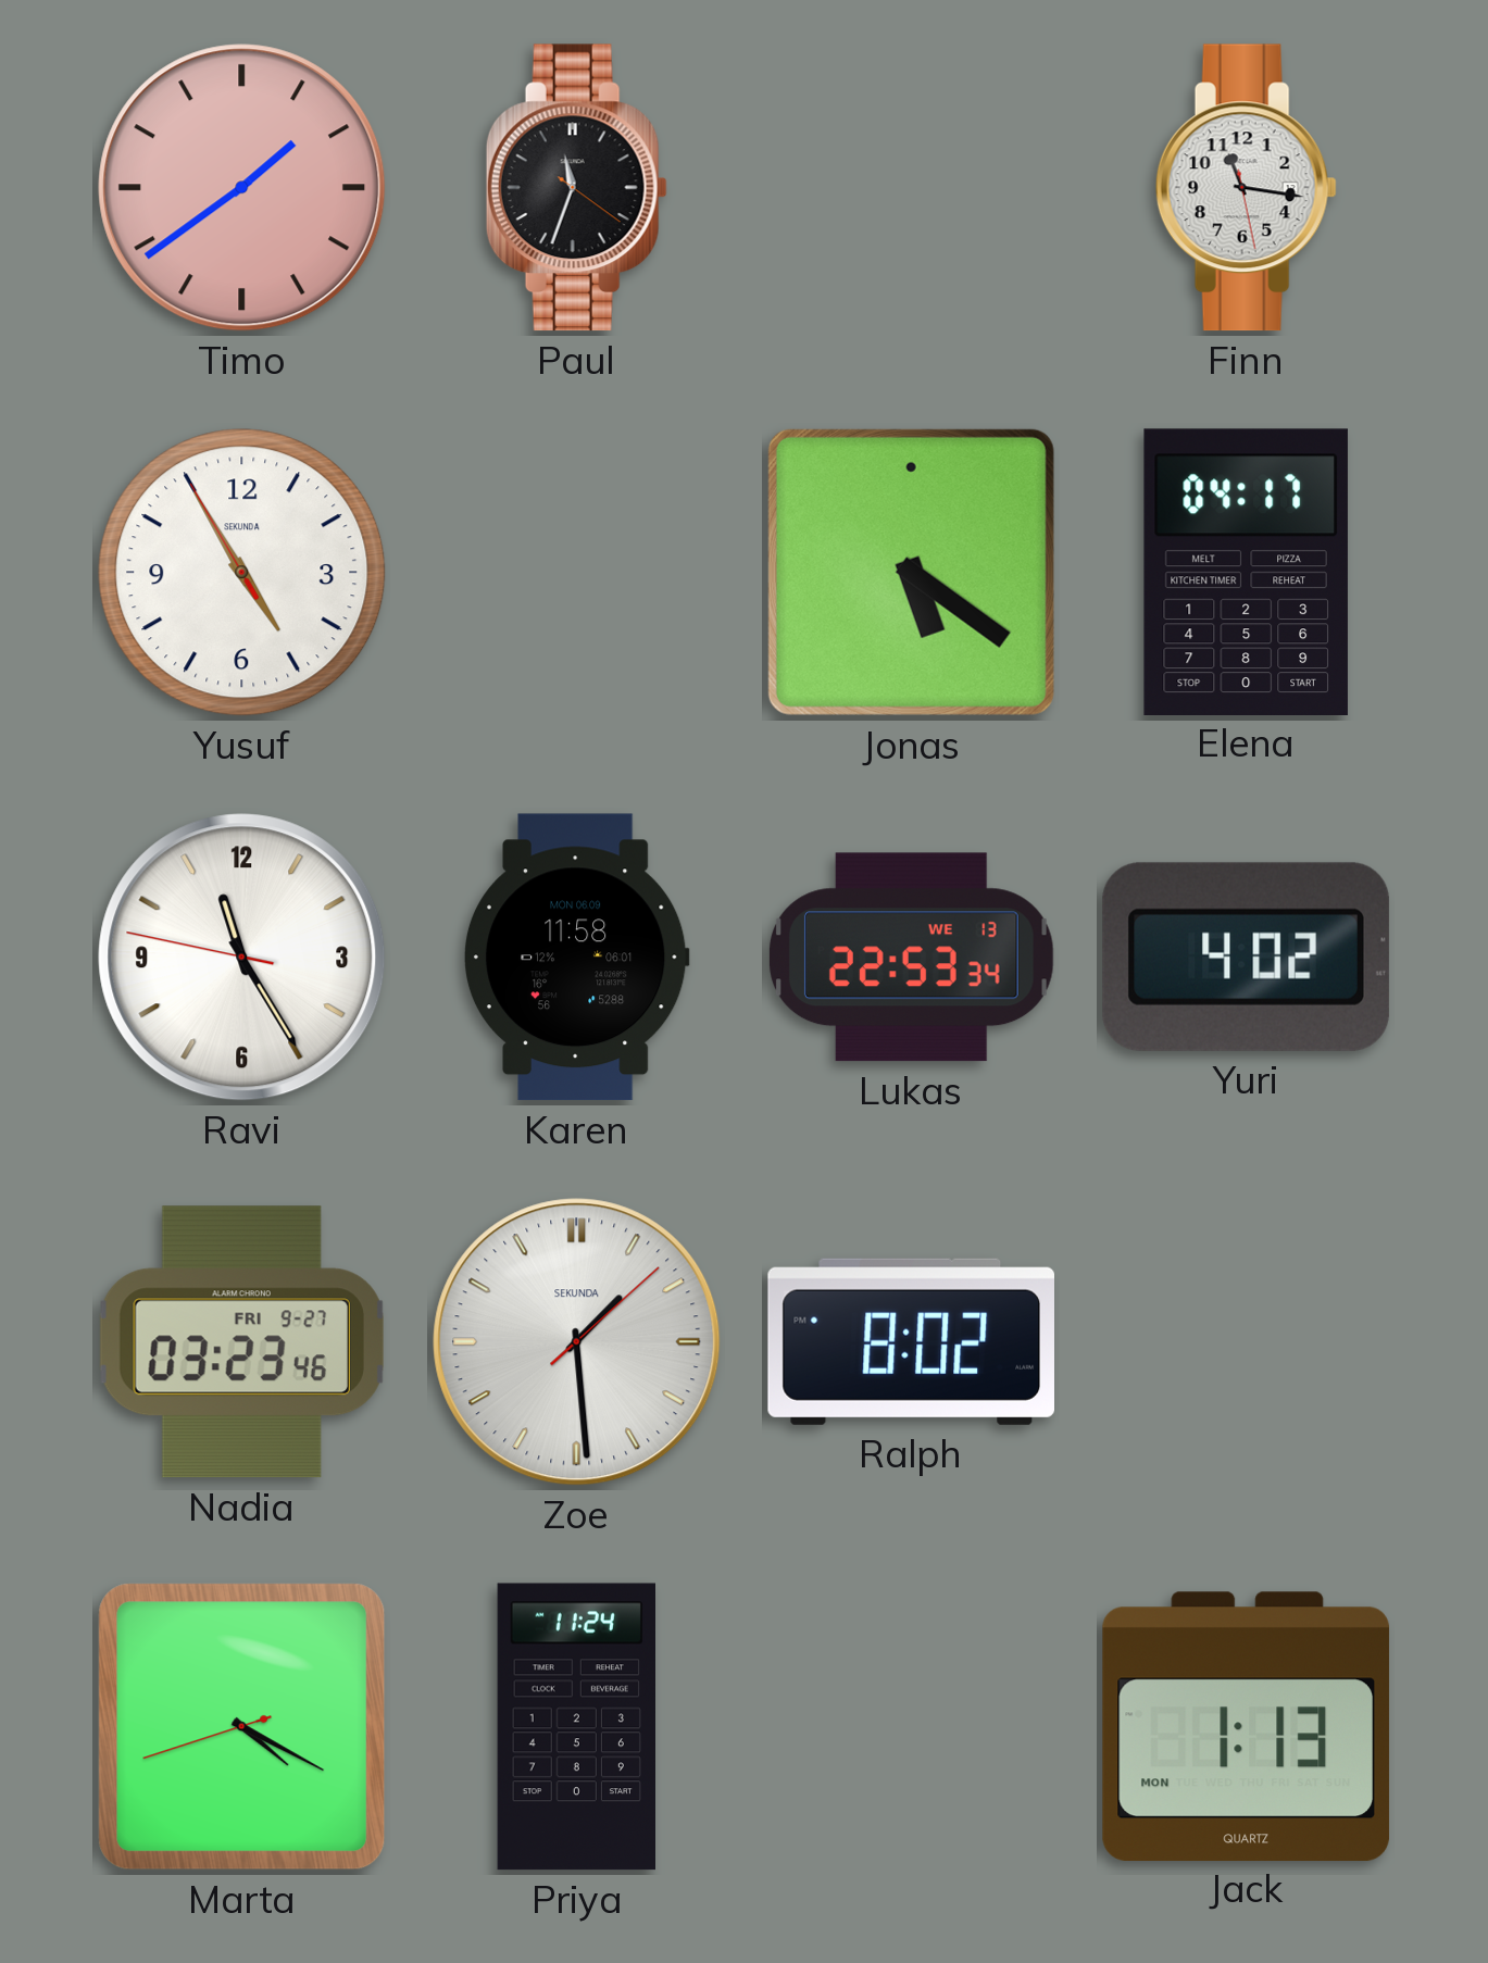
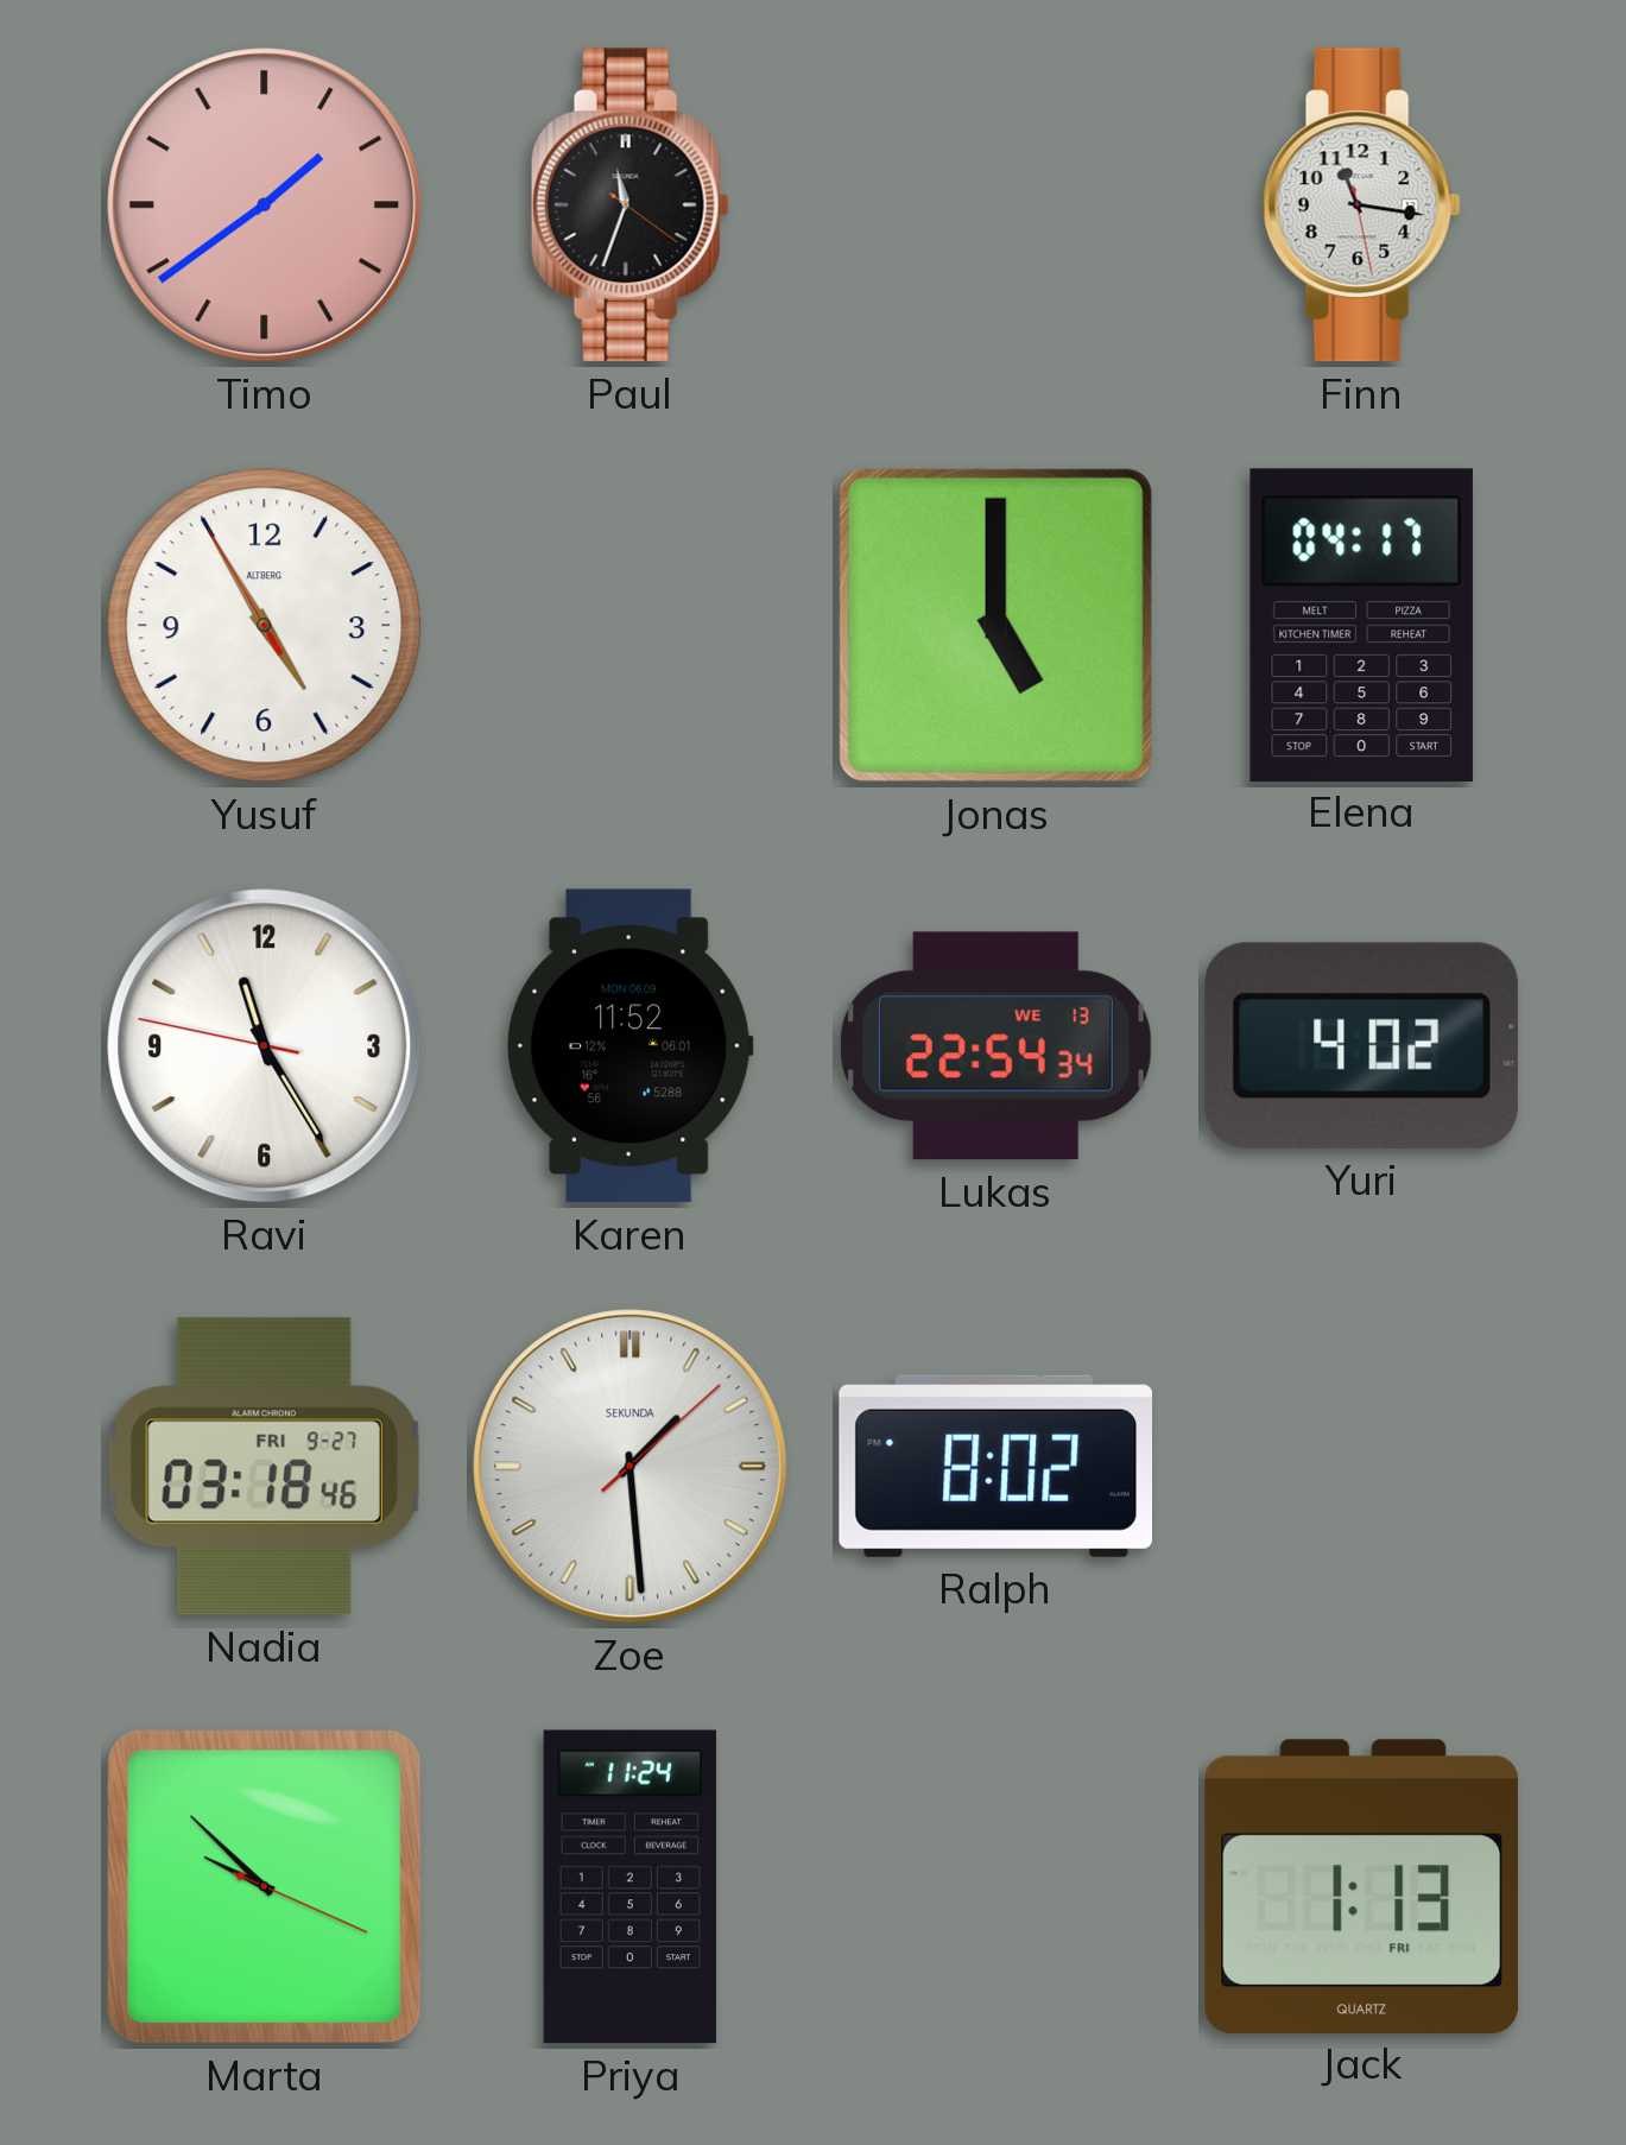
Yusuf brand: SEKUNDA -> ALTBERG (265, 626)
Jonas: 5:21 -> 5:00 (995, 625)
Karen: 11:58 -> 11:52 (629, 1046)
Lukas: 22:53 -> 22:54 (995, 1046)
Nadia: 03:23 -> 03:18 (264, 1467)
Marta: 4:19 -> 9:52 (265, 1887)
Jack date: MON -> FRI (1361, 1886)
